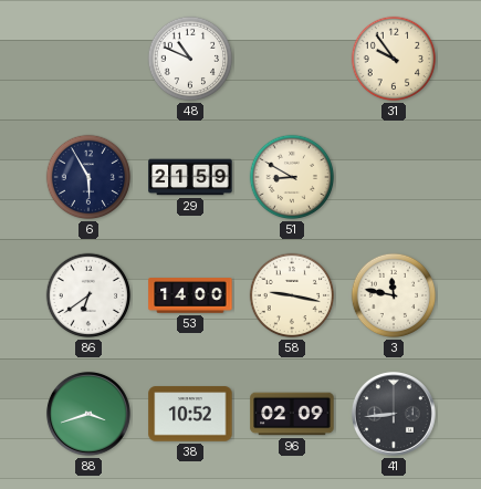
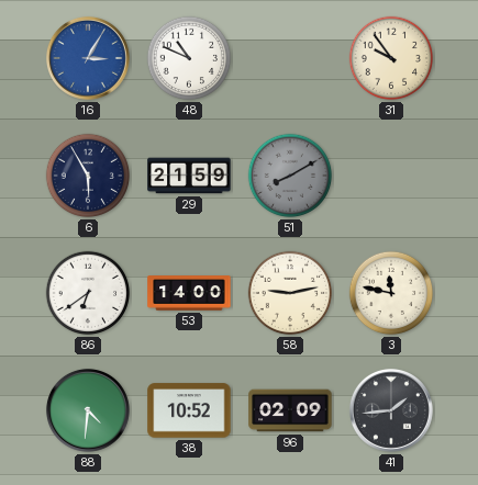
16: none -> 3:05 (88, 58)
51: 8:50 -> 8:10 (290, 176)
51 dial: cream -> grey (290, 176)
58: 9:17 -> 9:13 (290, 293)
88: 3:42 -> 4:31 (88, 410)
41: 8:44 -> 1:44 (391, 410)
